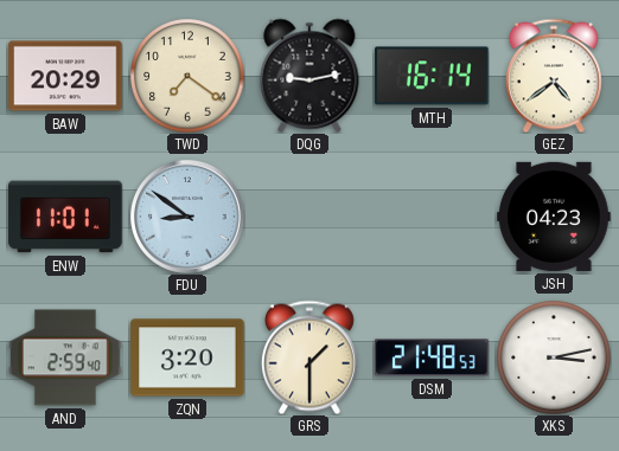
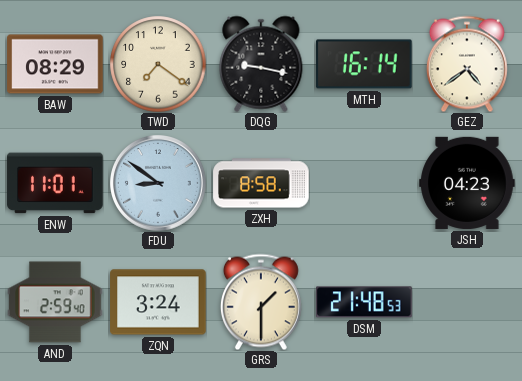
BAW: 20:29 -> 08:29 (55, 64)
DQG: 9:13 -> 9:17 (261, 64)
ZXH: none -> 8:58 (261, 183)
ZQN: 3:20 -> 3:24 (158, 302)
XKS: 3:13 -> none (554, 357)
